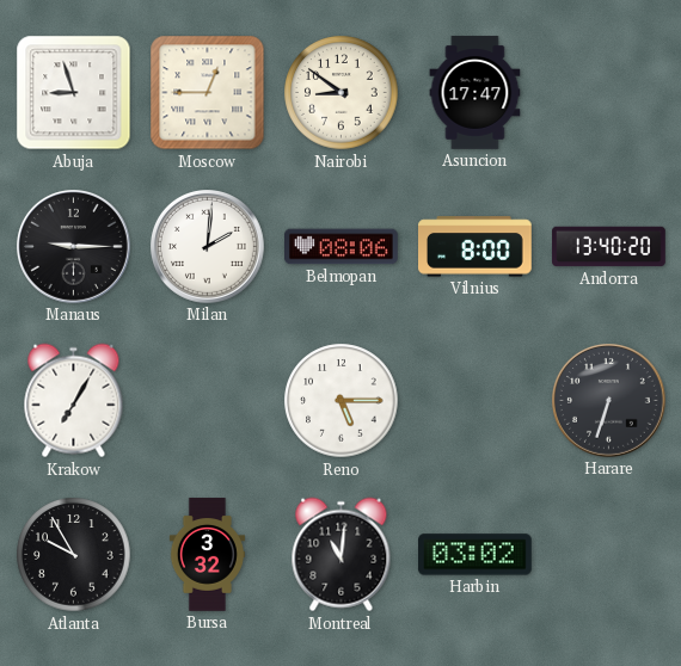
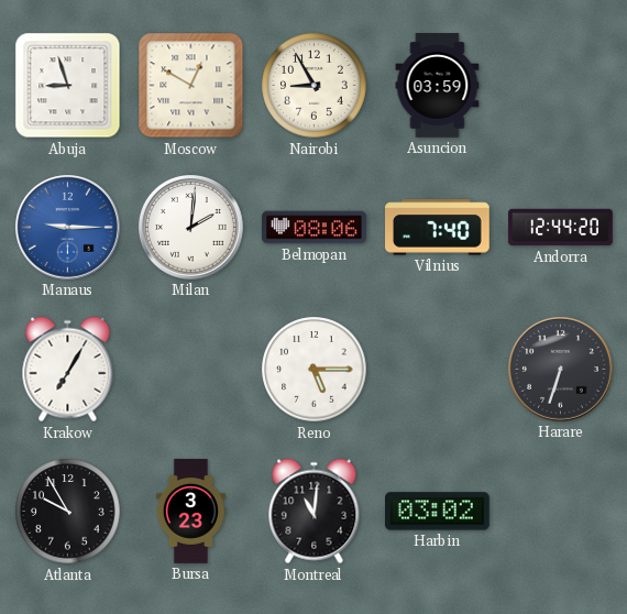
Moscow: 12:45 -> 12:50 (191, 86)
Nairobi: 8:51 -> 8:55 (315, 86)
Asuncion: 17:47 -> 03:59 (438, 86)
Manaus dial: black -> blue (68, 228)
Vilnius: 8:00 -> 7:40 (438, 228)
Andorra: 13:40 -> 12:44 (561, 228)
Bursa: 3:32 -> 3:23 (190, 512)
